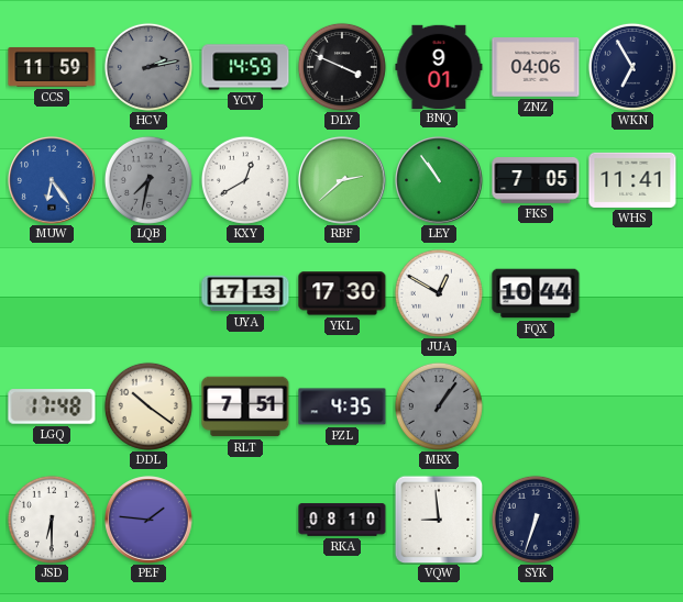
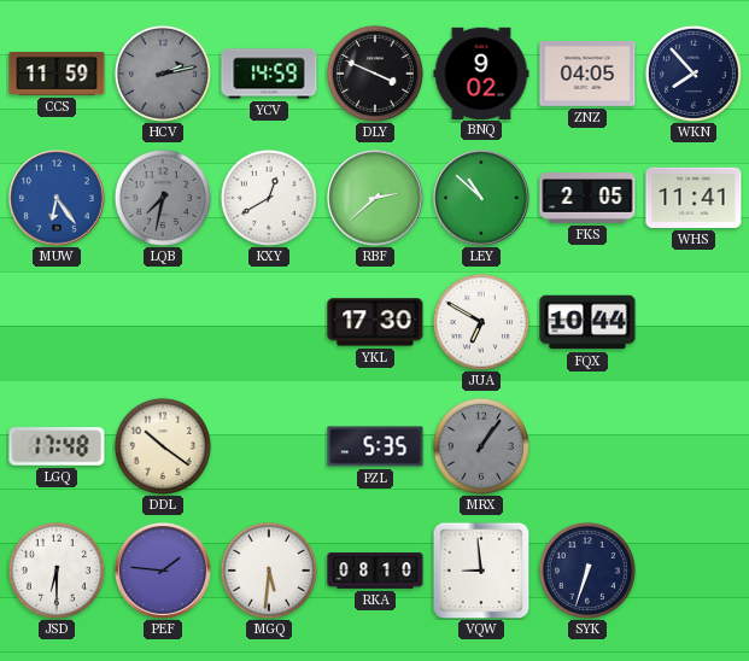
BNQ: 9:01 -> 9:02 (481, 72)
ZNZ: 04:06 -> 04:05 (587, 75)
WKN: 6:55 -> 7:53 (694, 74)
LEY: 10:54 -> 10:52 (481, 198)
FKS: 7:05 -> 2:05 (587, 199)
UYA: 17:13 -> none (245, 293)
JUA: 12:50 -> 6:50 (481, 322)
RLT: 7:51 -> none (245, 406)
PZL: 4:35 -> 5:35 (375, 446)
MGQ: none -> 5:31 (269, 571)
